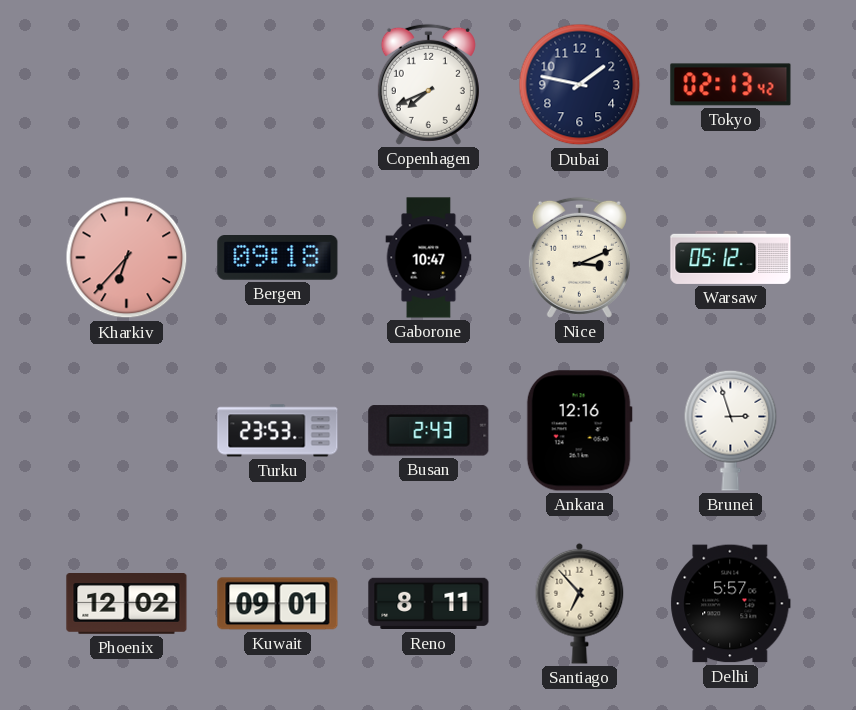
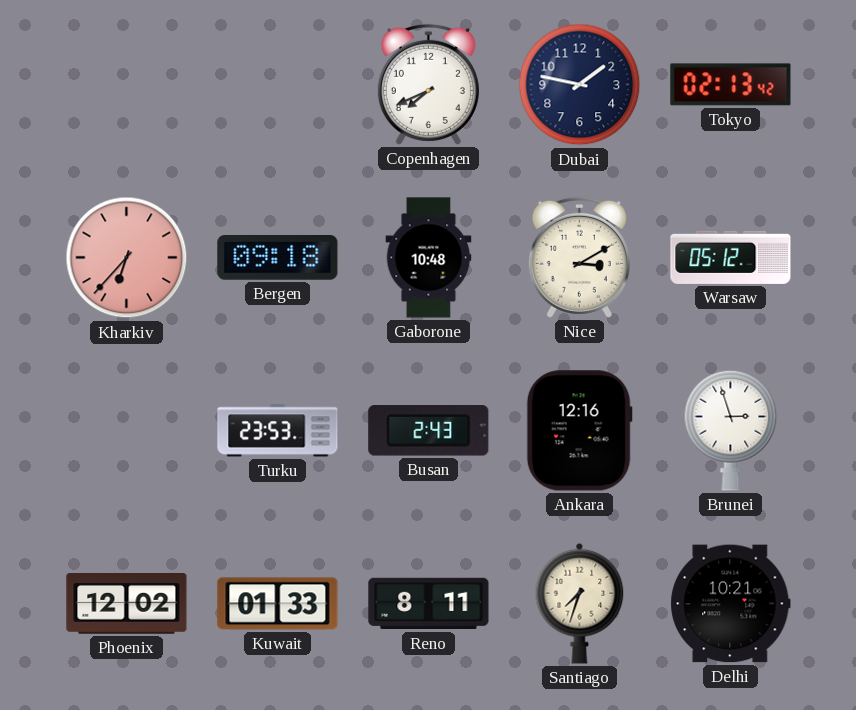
Gaborone: 10:47 -> 10:48 (429, 258)
Nice: 3:11 -> 3:10 (579, 257)
Kuwait: 09:01 -> 01:33 (278, 604)
Santiago: 6:53 -> 7:33 (580, 603)
Delhi: 5:57 -> 10:21 (731, 604)
